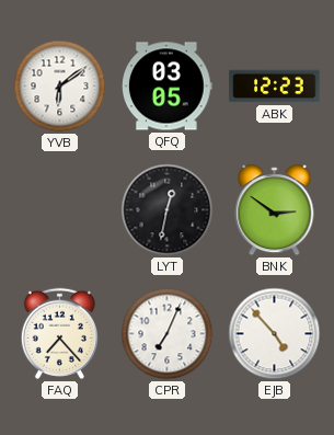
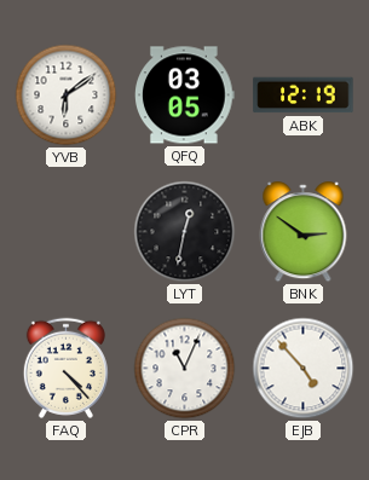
ABK: 12:23 -> 12:19 (304, 96)
FAQ: 7:23 -> 4:23 (65, 368)
CPR: 7:04 -> 11:04 (185, 369)
